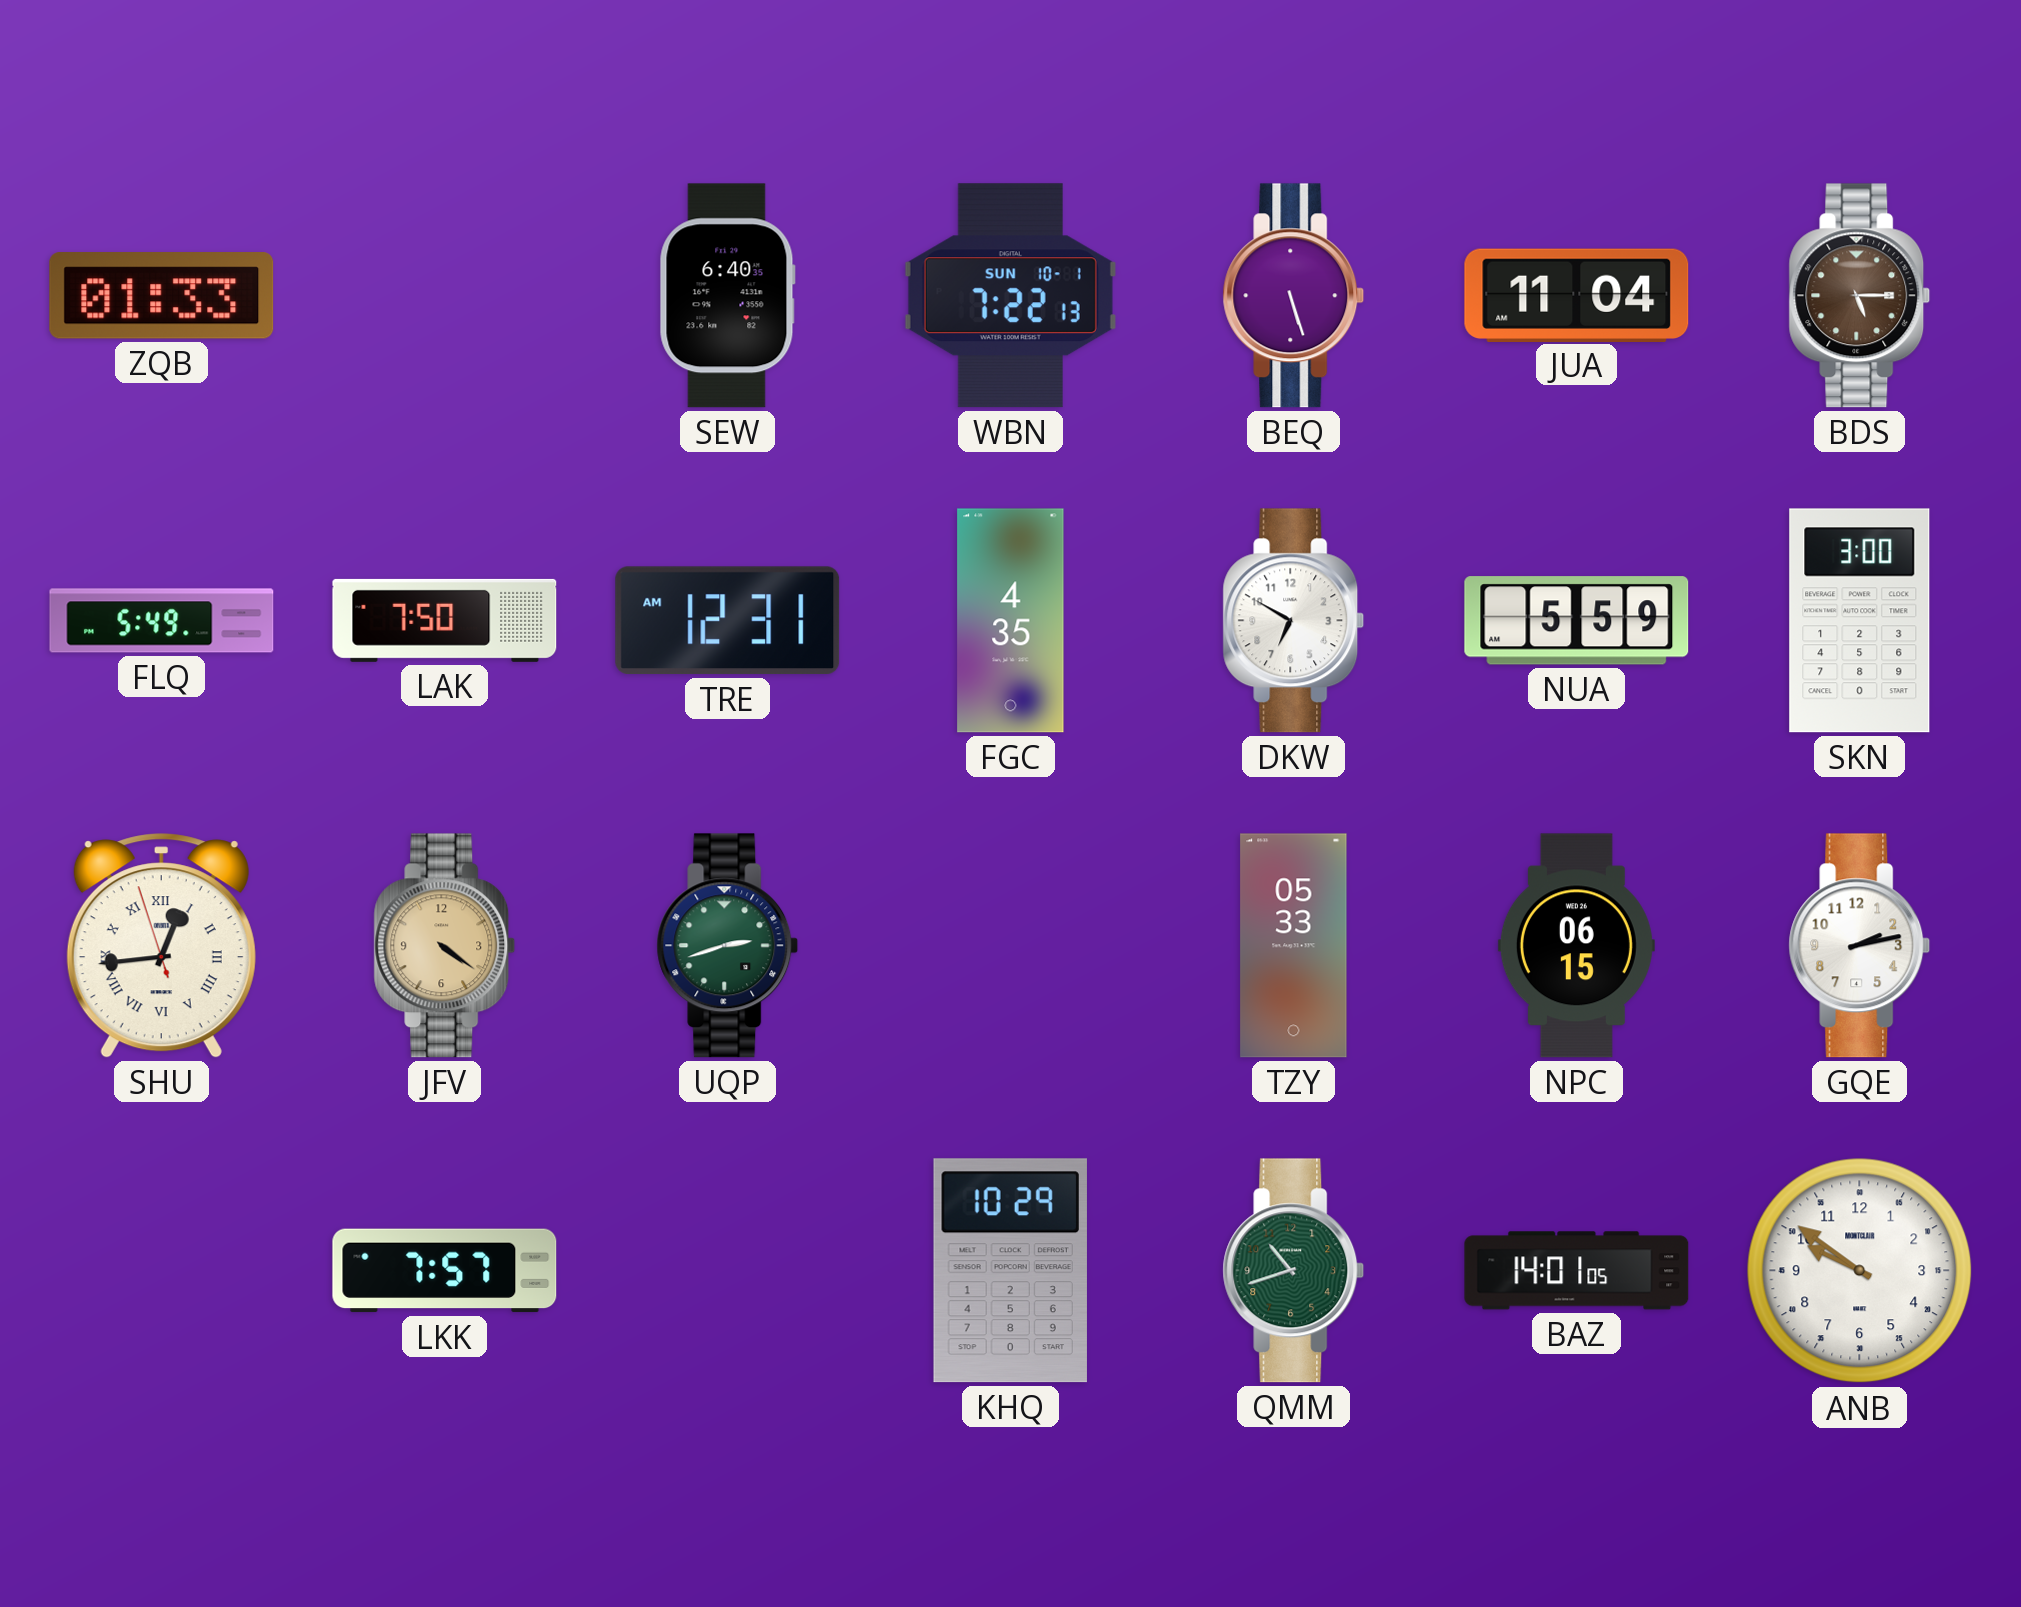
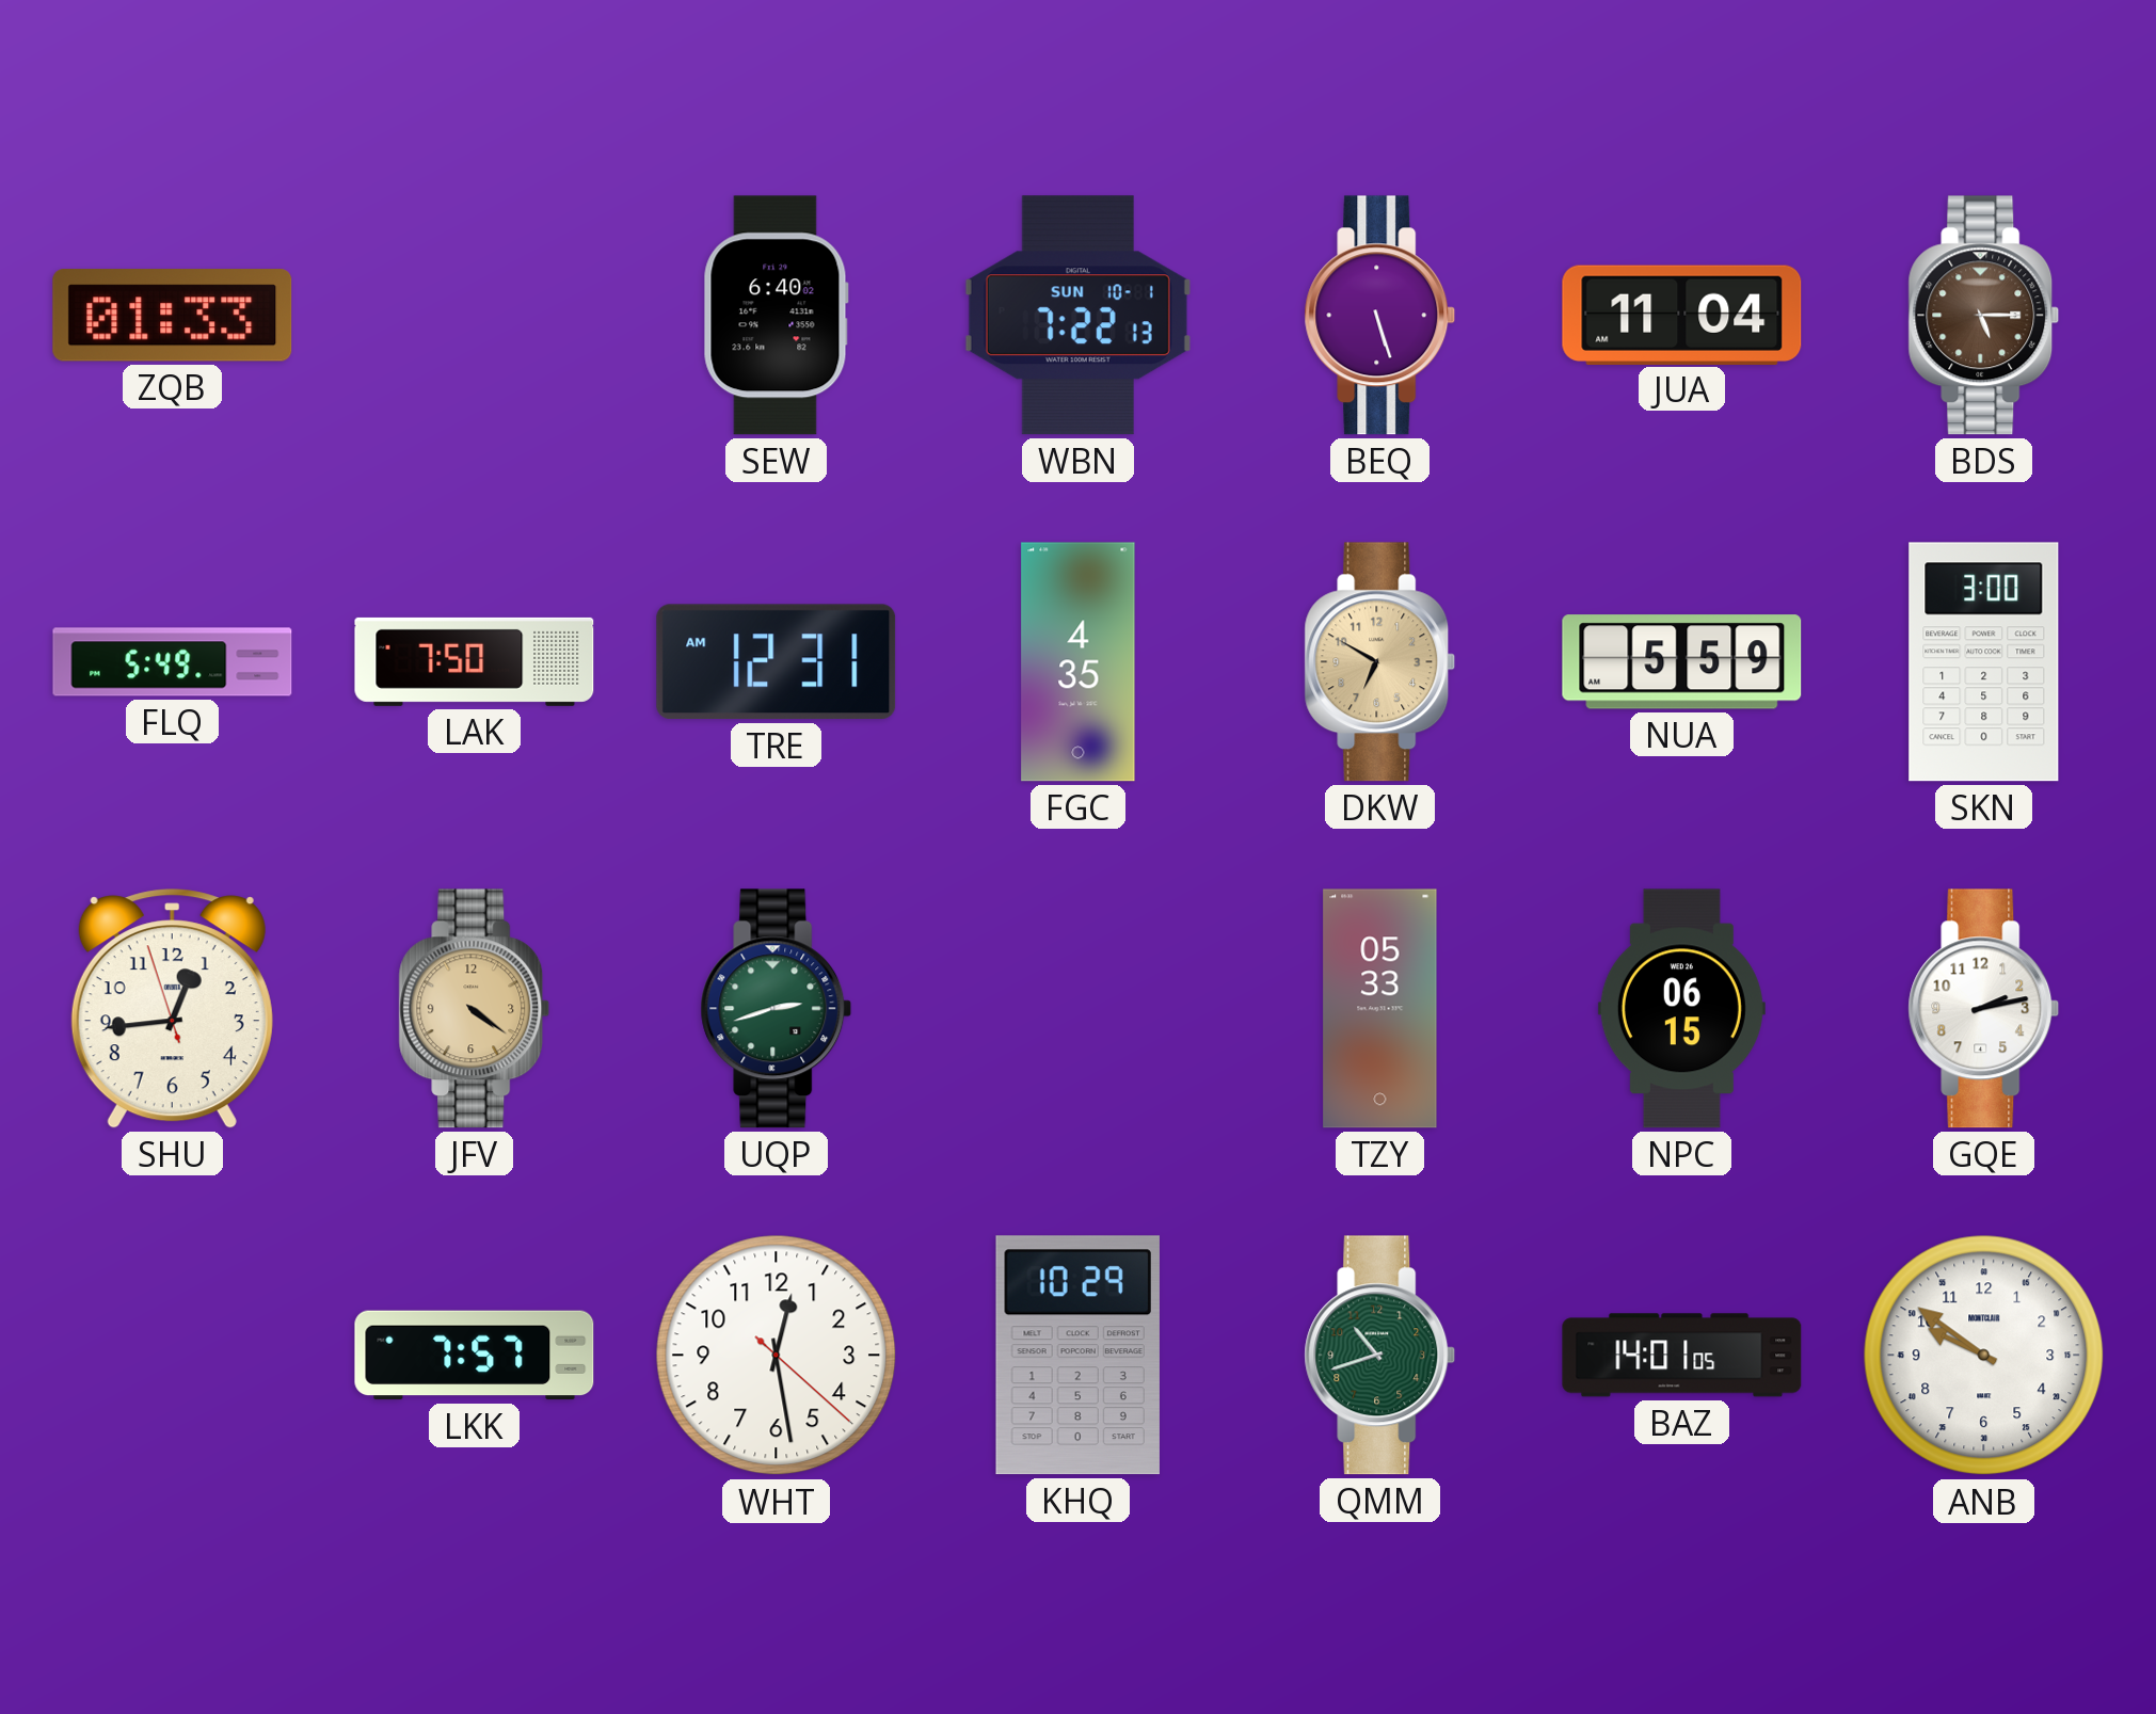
SEW: 6:40:35 -> 6:40:02 (776, 316)
DKW dial: white -> champagne (1380, 662)
SHU numerals: Roman -> Arabic (172, 1009)
WHT: none -> 12:28 (777, 1356)
